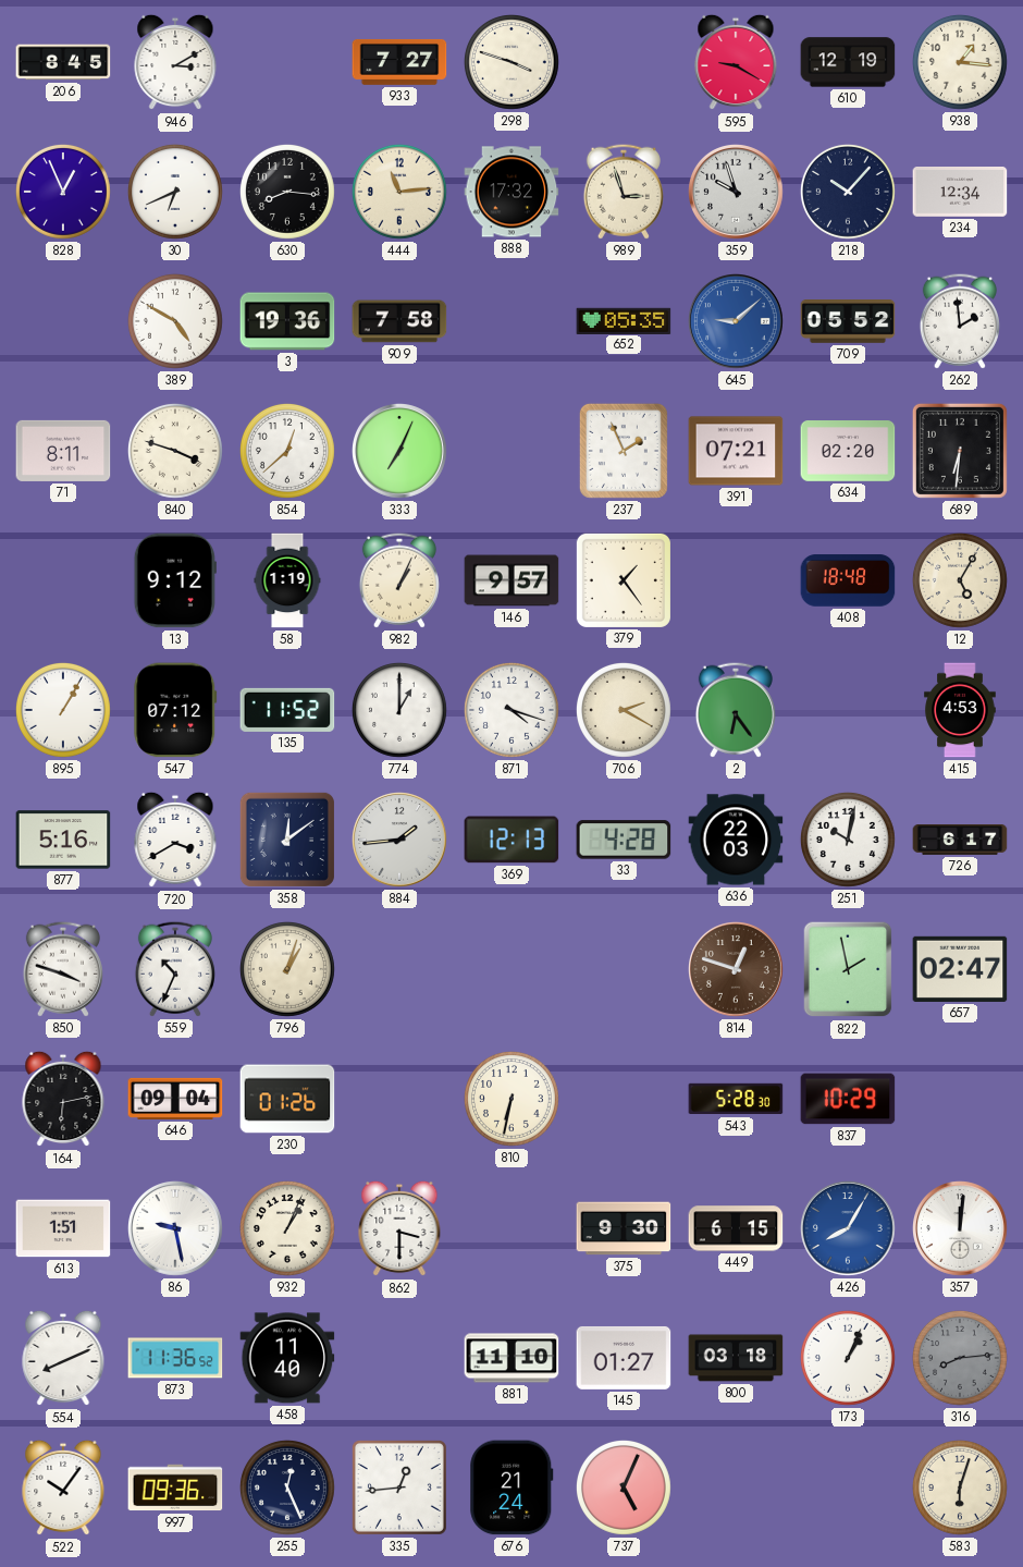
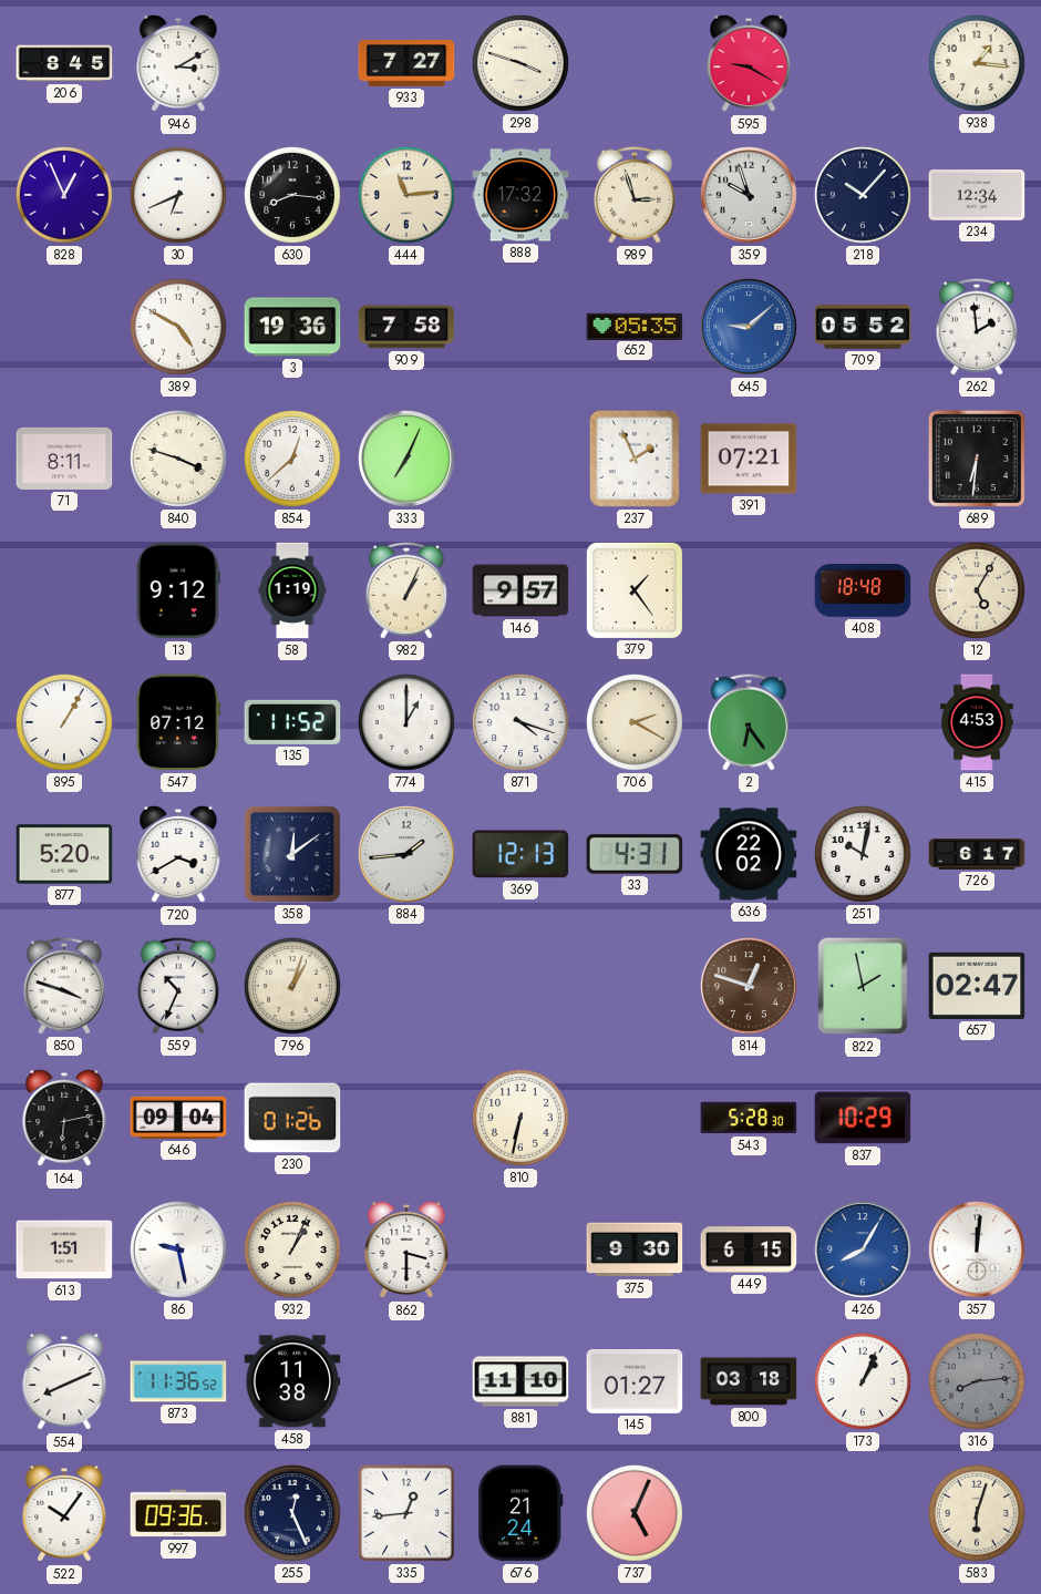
610: 12:19 -> none (848, 62)
634: 02:20 -> none (848, 452)
877: 5:16 -> 5:20 (64, 854)
33: 4:28 -> 4:31 (635, 854)
636: 22:03 -> 22:02 (749, 854)
458: 11:40 -> 11:38 (292, 1381)
